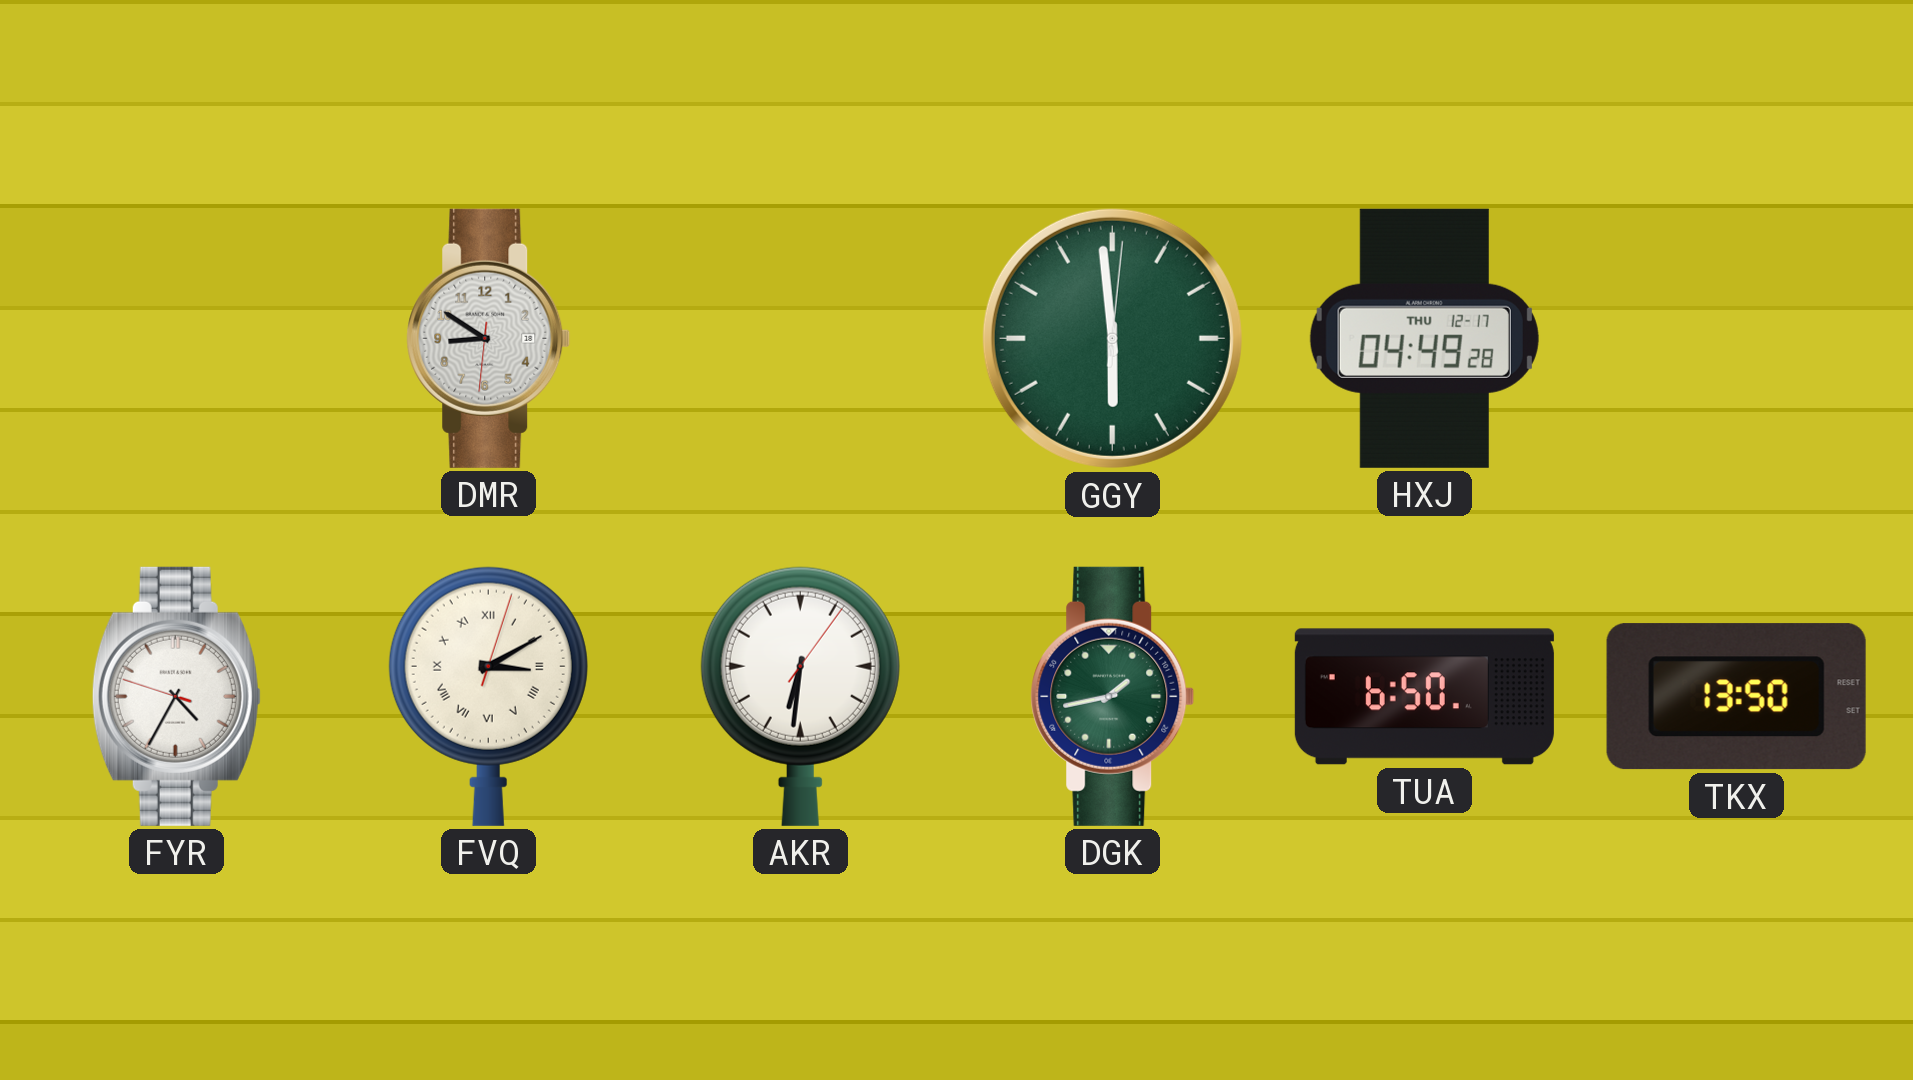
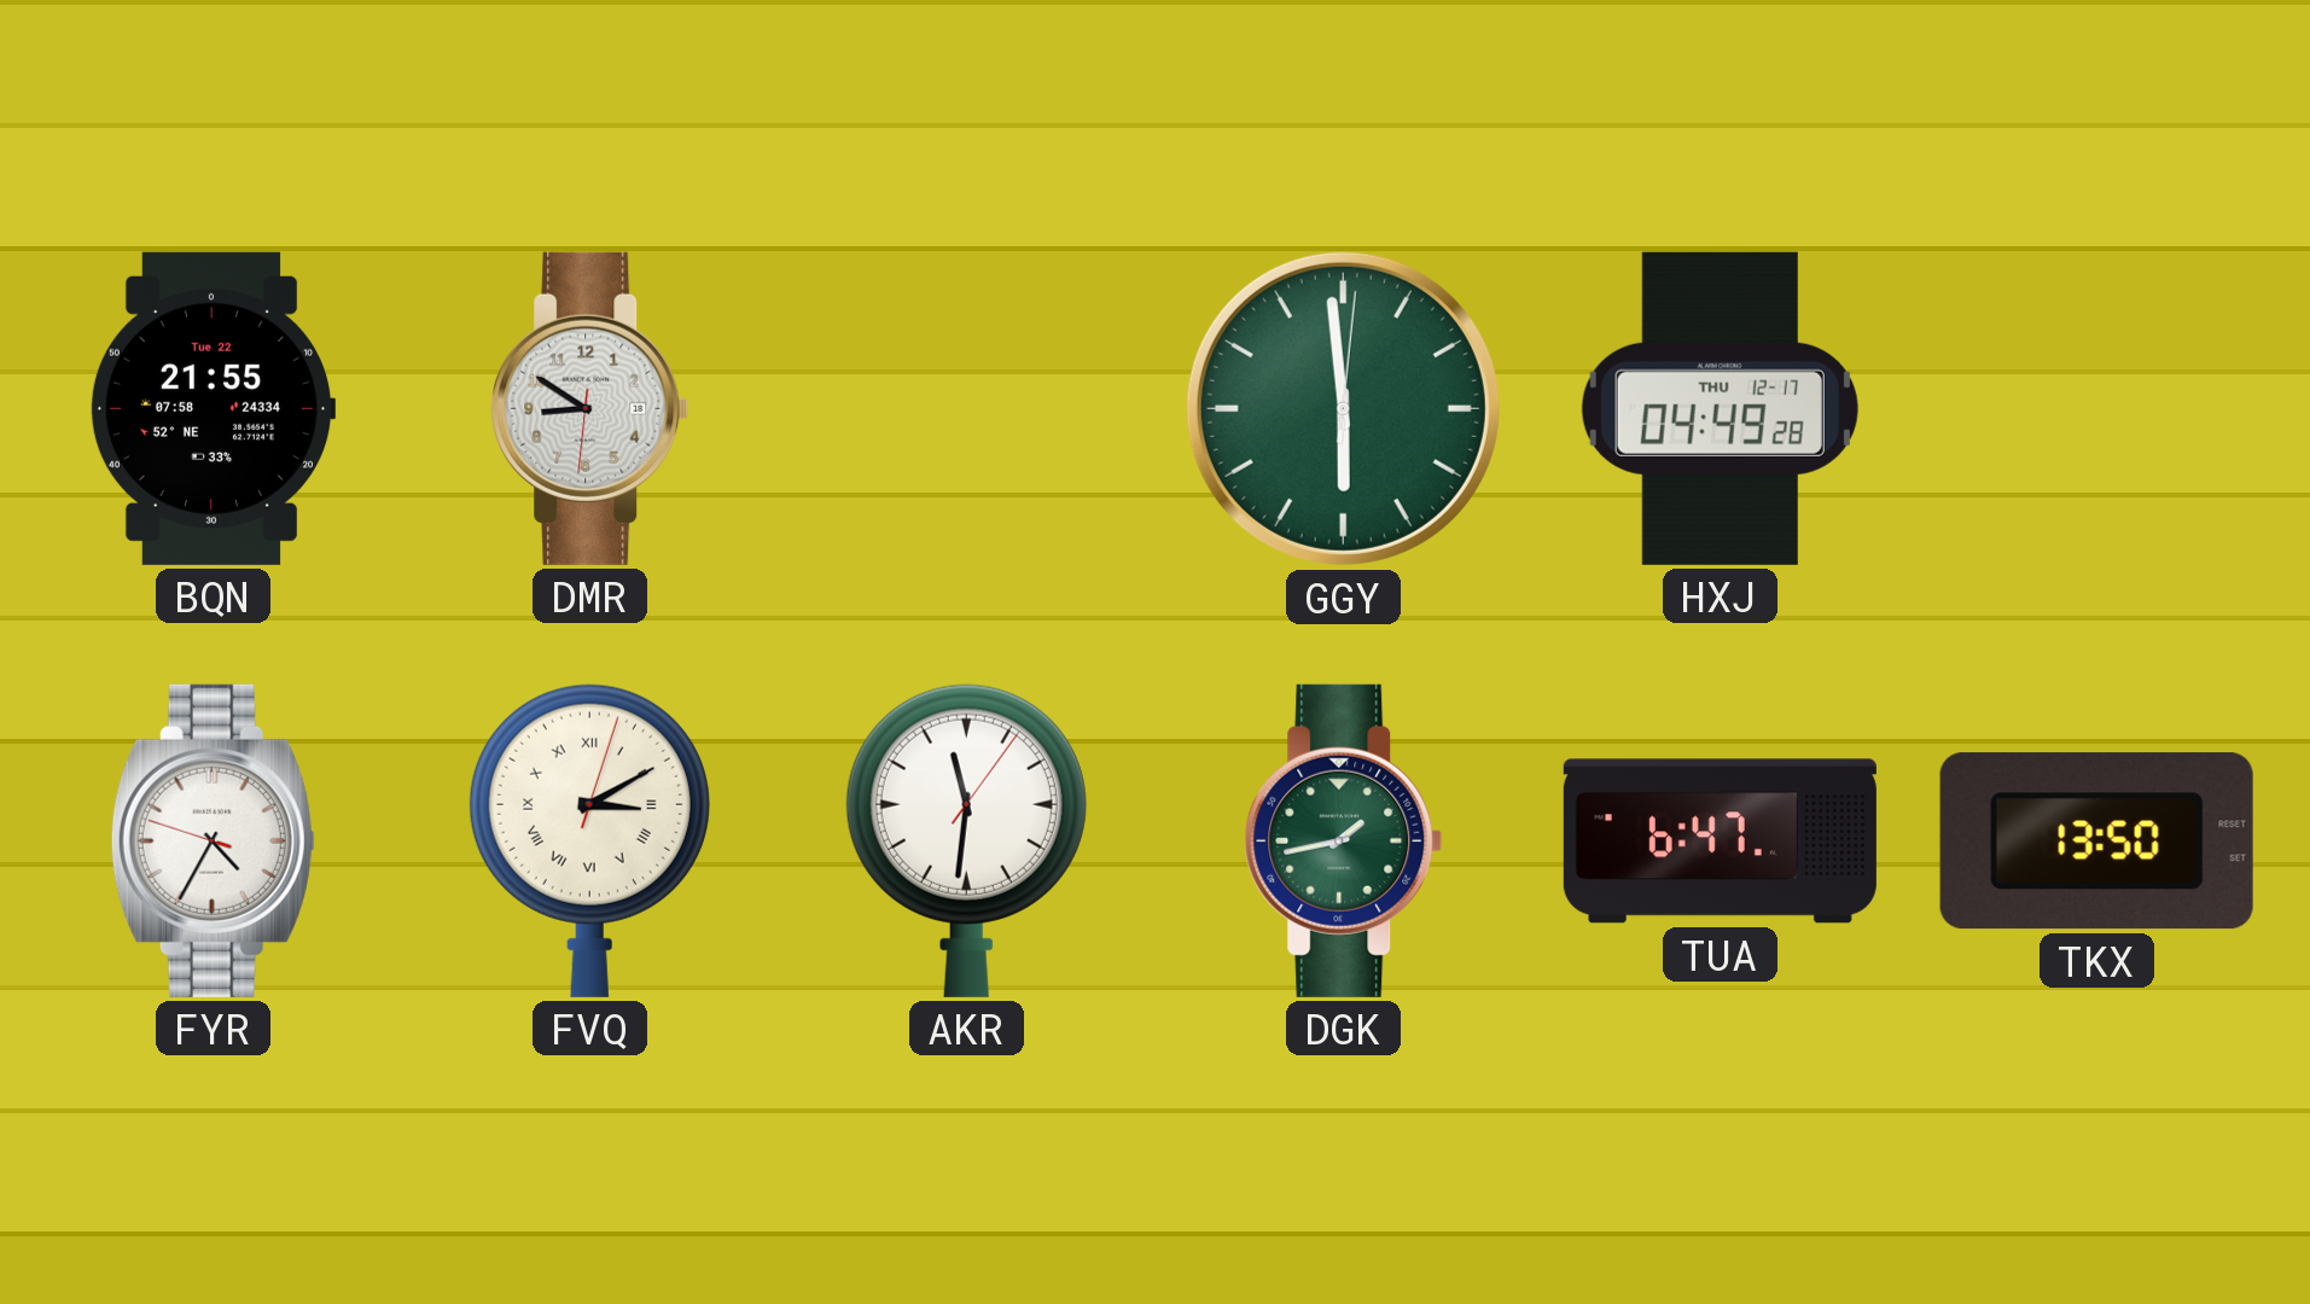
BQN: none -> 21:55 (213, 408)
AKR: 6:31 -> 11:31 (966, 840)
TUA: 6:50 -> 6:47 (1720, 842)
